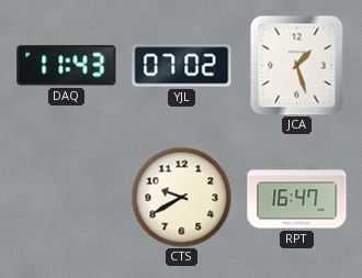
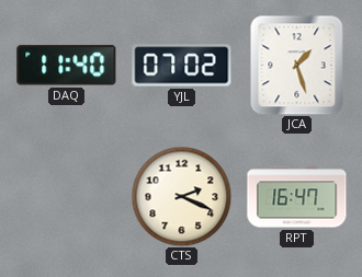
DAQ: 11:43 -> 11:40 (67, 66)
CTS: 9:40 -> 2:19 (181, 196)
